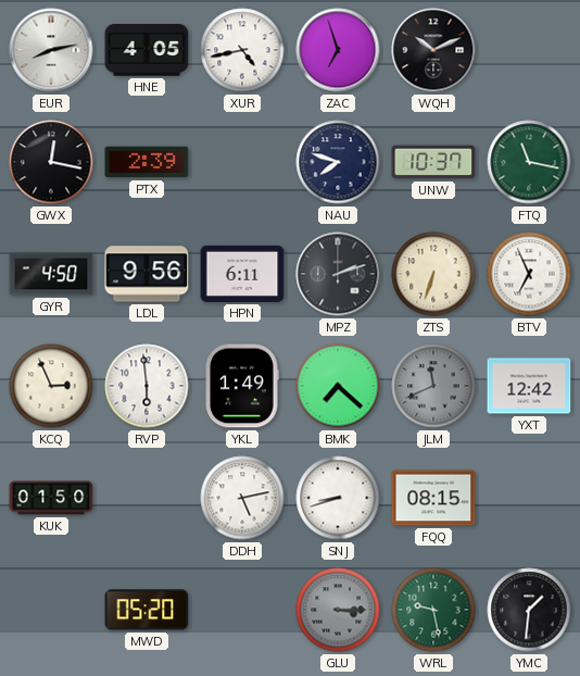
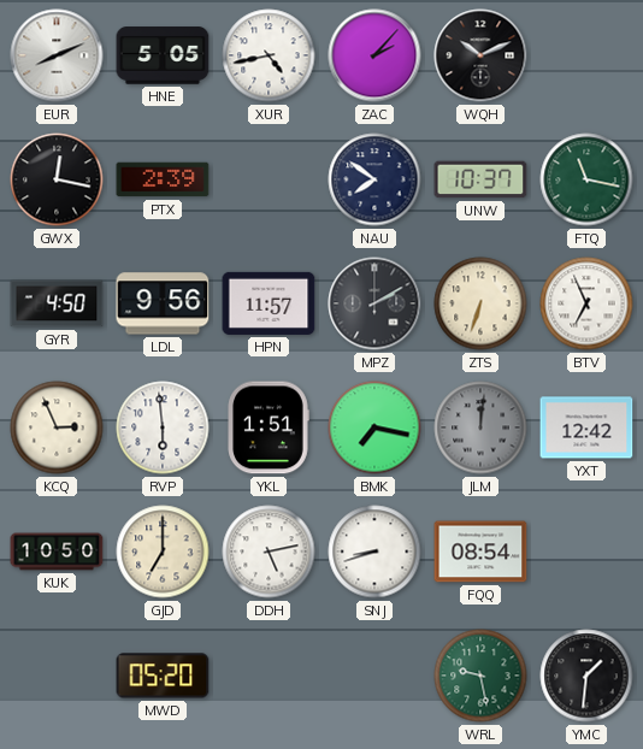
EUR: 8:13 -> 8:11 (57, 55)
HNE: 4:05 -> 5:05 (163, 55)
ZAC: 6:57 -> 2:07 (374, 55)
NAU: 7:48 -> 7:51 (374, 179)
HPN: 6:11 -> 11:57 (269, 303)
MPZ: 2:12 -> 2:10 (374, 303)
YKL: 1:49 -> 1:51 (269, 427)
BMK: 7:22 -> 7:17 (374, 427)
JLM: 11:41 -> 12:01 (480, 427)
KUK: 01:50 -> 10:50 (57, 552)
GJD: none -> 7:00 (163, 552)
FQQ: 08:15 -> 08:54 (480, 552)
GLU: 3:15 -> none (338, 610)
